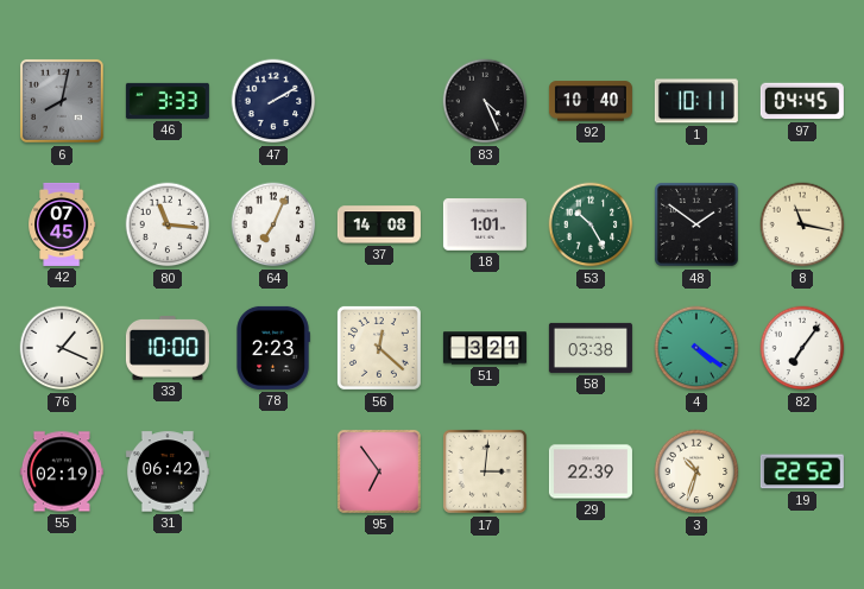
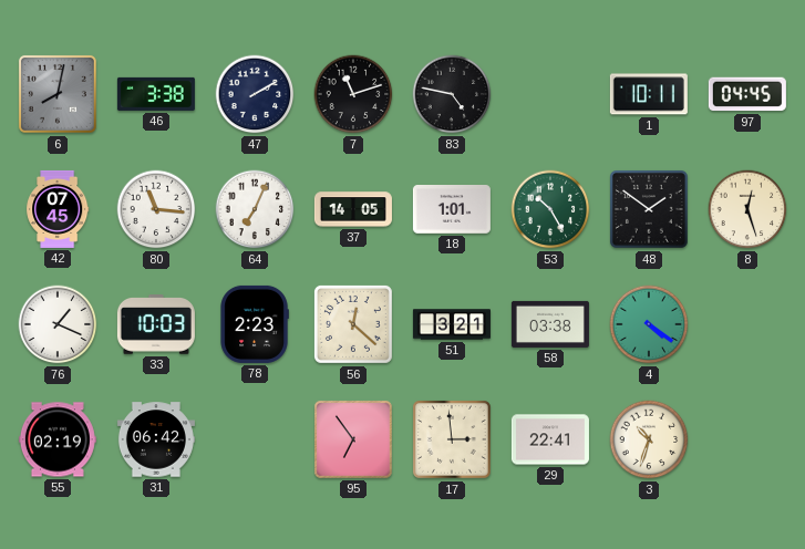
46: 3:33 -> 3:38 (156, 94)
7: none -> 11:12 (353, 94)
83: 4:26 -> 4:47 (452, 94)
92: 10:40 -> none (591, 101)
37: 14:08 -> 14:05 (353, 209)
8: 11:17 -> 12:27 (747, 209)
33: 10:00 -> 10:03 (156, 324)
82: 7:06 -> none (802, 348)
17: 3:01 -> 2:59 (452, 439)
29: 22:39 -> 22:41 (550, 439)
19: 22:52 -> none (802, 471)
